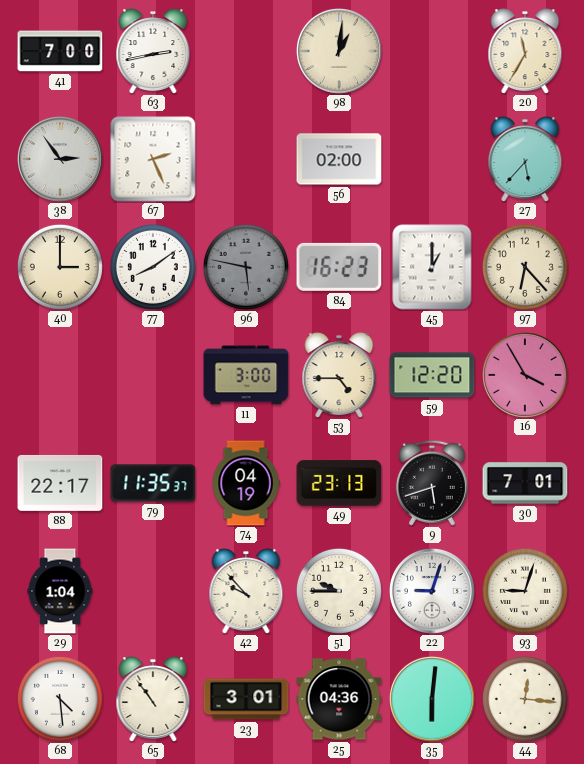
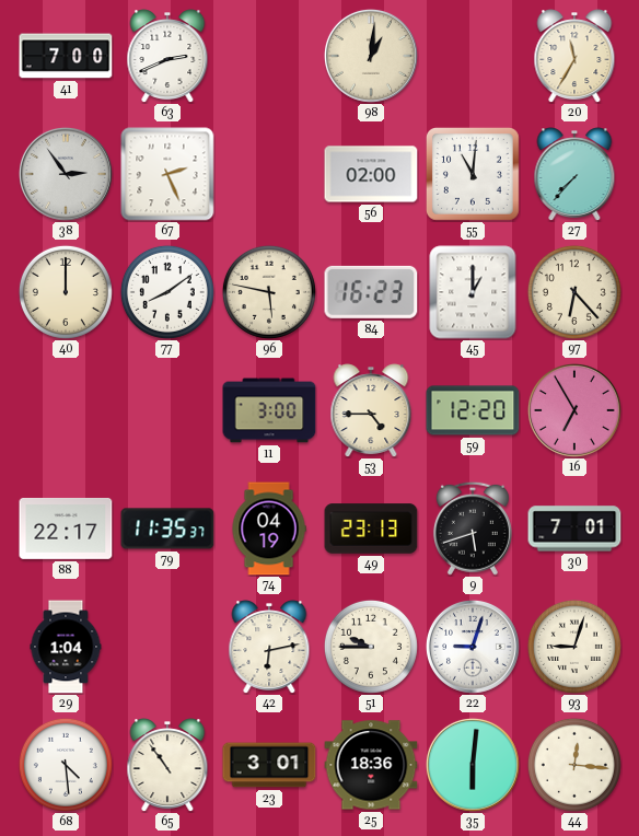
63: 2:43 -> 2:41 (167, 56)
55: none -> 11:01 (473, 174)
27: 5:37 -> 7:37 (574, 174)
40: 3:00 -> 12:00 (66, 292)
96 dial: grey -> cream (269, 292)
16: 3:55 -> 6:55 (574, 410)
42: 9:53 -> 6:13 (269, 647)
25: 04:36 -> 18:36 (371, 765)
